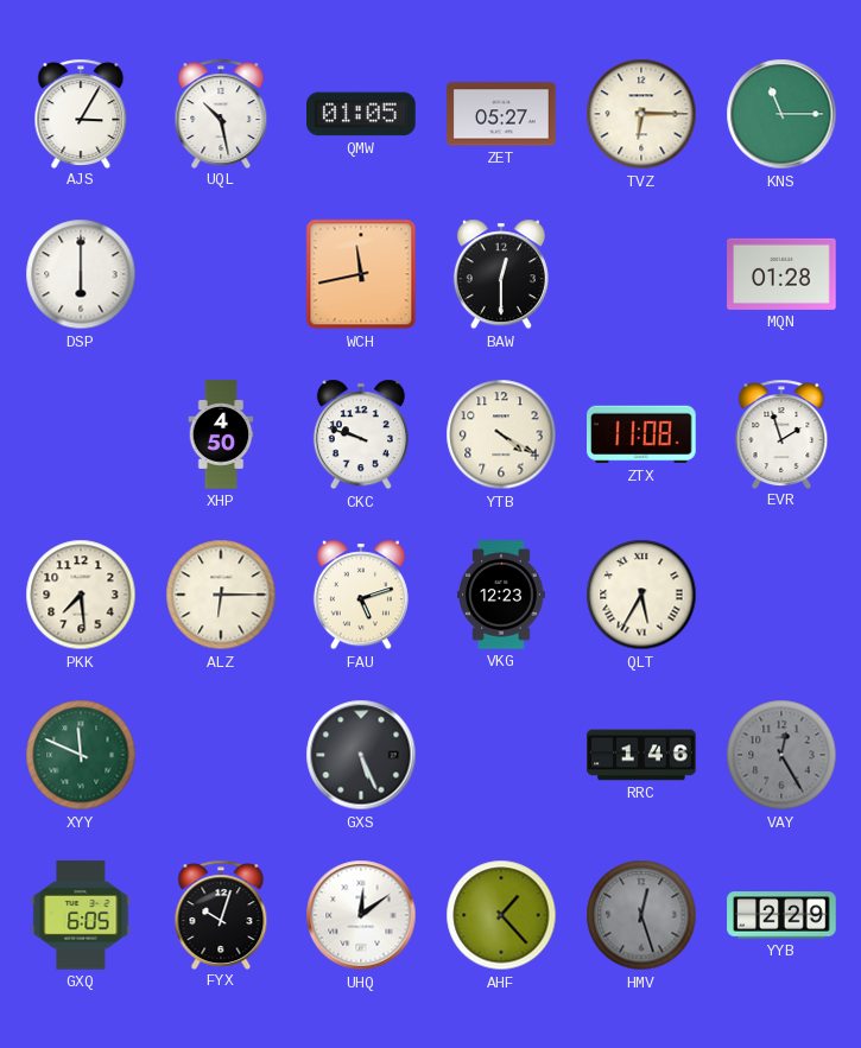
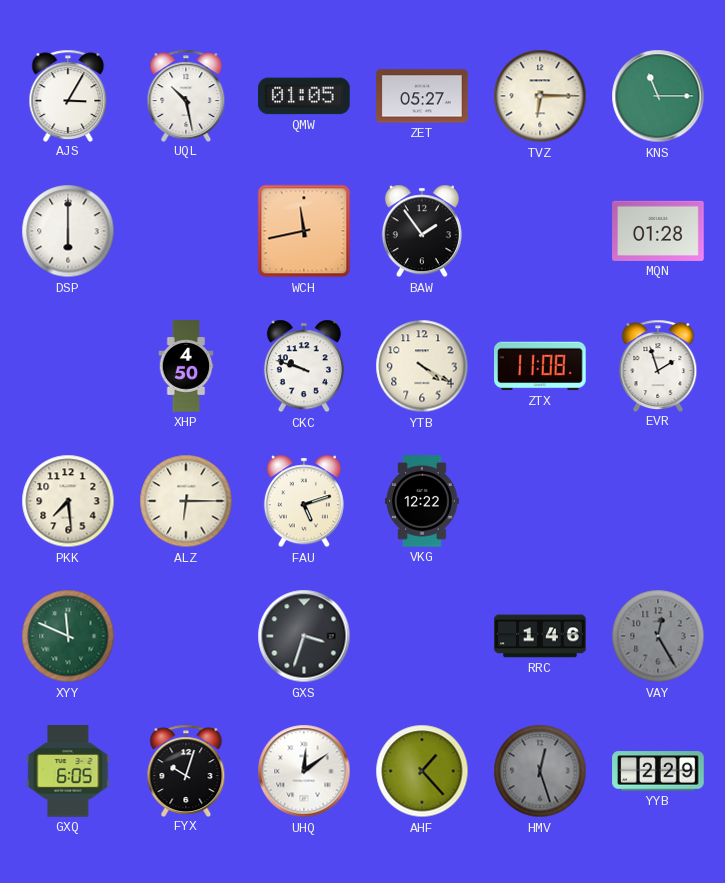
BAW: 12:30 -> 1:54 (422, 231)
VKG: 12:23 -> 12:22 (422, 501)
QLT: 5:35 -> none (641, 595)
GXS: 5:26 -> 3:33 (304, 636)
